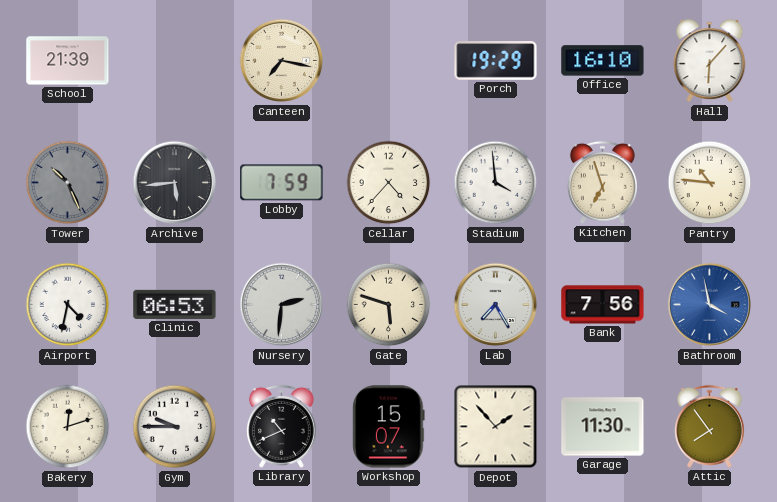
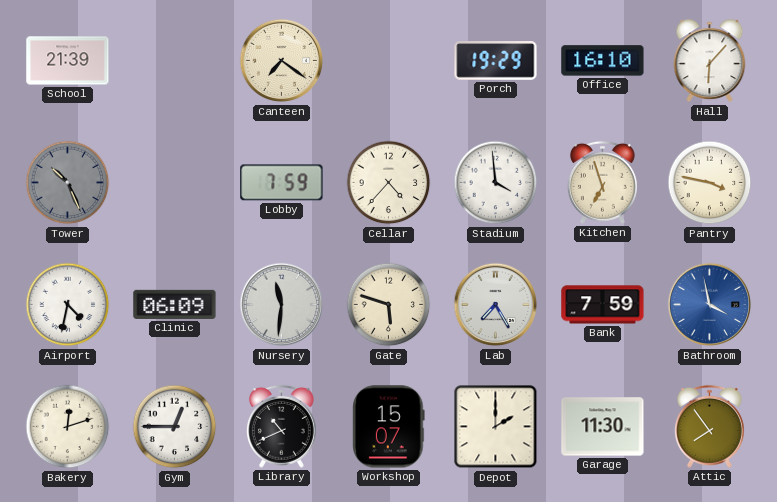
Canteen: 7:17 -> 7:21 (282, 61)
Archive: 5:44 -> none (175, 183)
Pantry: 10:46 -> 3:47 (710, 183)
Clinic: 06:53 -> 06:09 (175, 304)
Nursery: 2:31 -> 11:31 (282, 305)
Bank: 7:56 -> 7:59 (603, 305)
Gym: 9:45 -> 12:45 (175, 427)
Depot: 1:53 -> 2:00 (496, 427)
